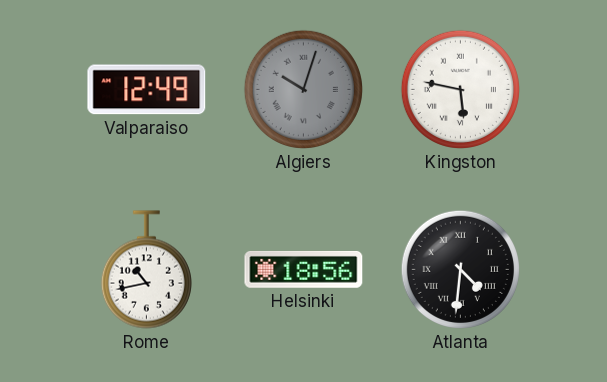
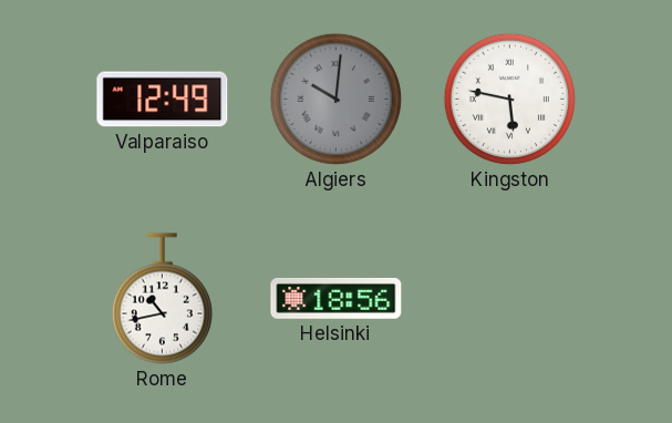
Algiers: 10:03 -> 10:01 (335, 99)
Atlanta: 4:31 -> none (460, 269)
